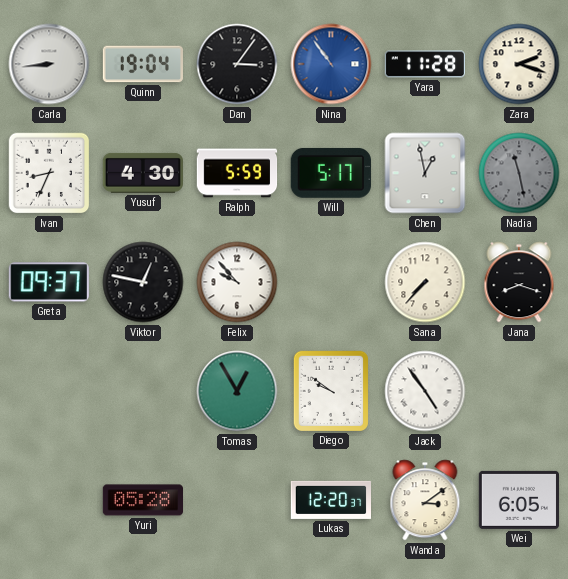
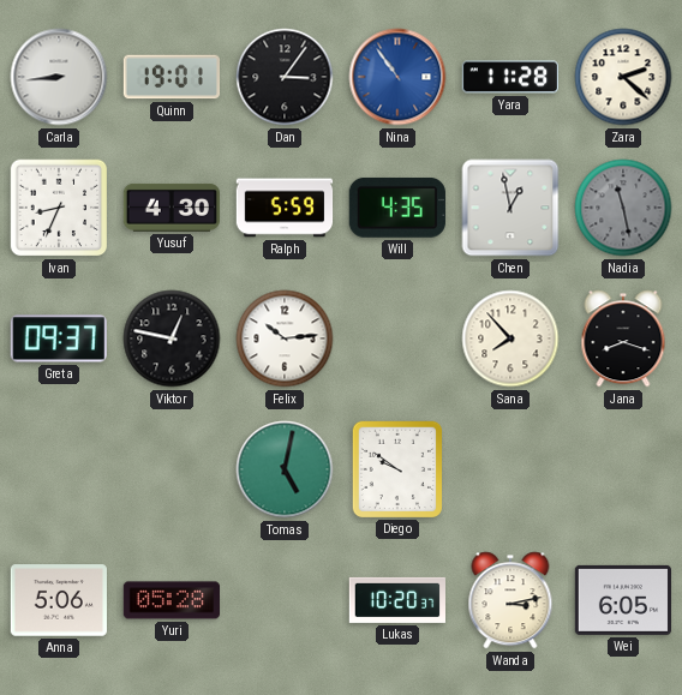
Quinn: 19:04 -> 19:01 (170, 77)
Zara: 2:18 -> 2:22 (623, 77)
Will: 5:17 -> 4:35 (397, 208)
Felix: 9:53 -> 10:14 (285, 338)
Sana: 7:37 -> 7:53 (510, 338)
Tomas: 12:55 -> 5:02 (285, 469)
Jack: 4:54 -> none (425, 391)
Anna: none -> 5:06 (58, 600)
Lukas: 12:20 -> 10:20 (396, 600)
Wanda: 3:09 -> 3:13 (510, 600)
